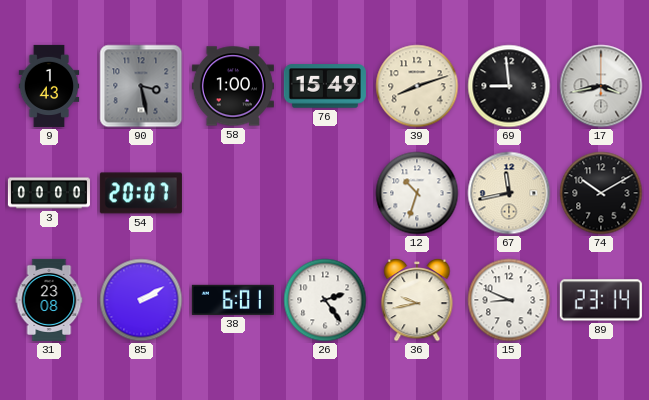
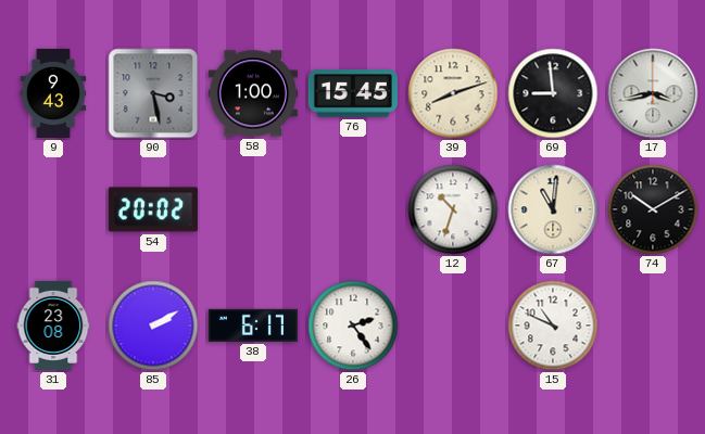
9: 1:43 -> 9:43 (53, 93)
76: 15:49 -> 15:45 (353, 93)
3: 00:00 -> none (49, 193)
54: 20:07 -> 20:02 (153, 209)
67: 11:43 -> 11:01 (553, 209)
38: 6:01 -> 6:17 (253, 325)
36: 9:43 -> none (417, 300)
15: 8:49 -> 10:49 (553, 325)
89: 23:14 -> none (601, 300)
